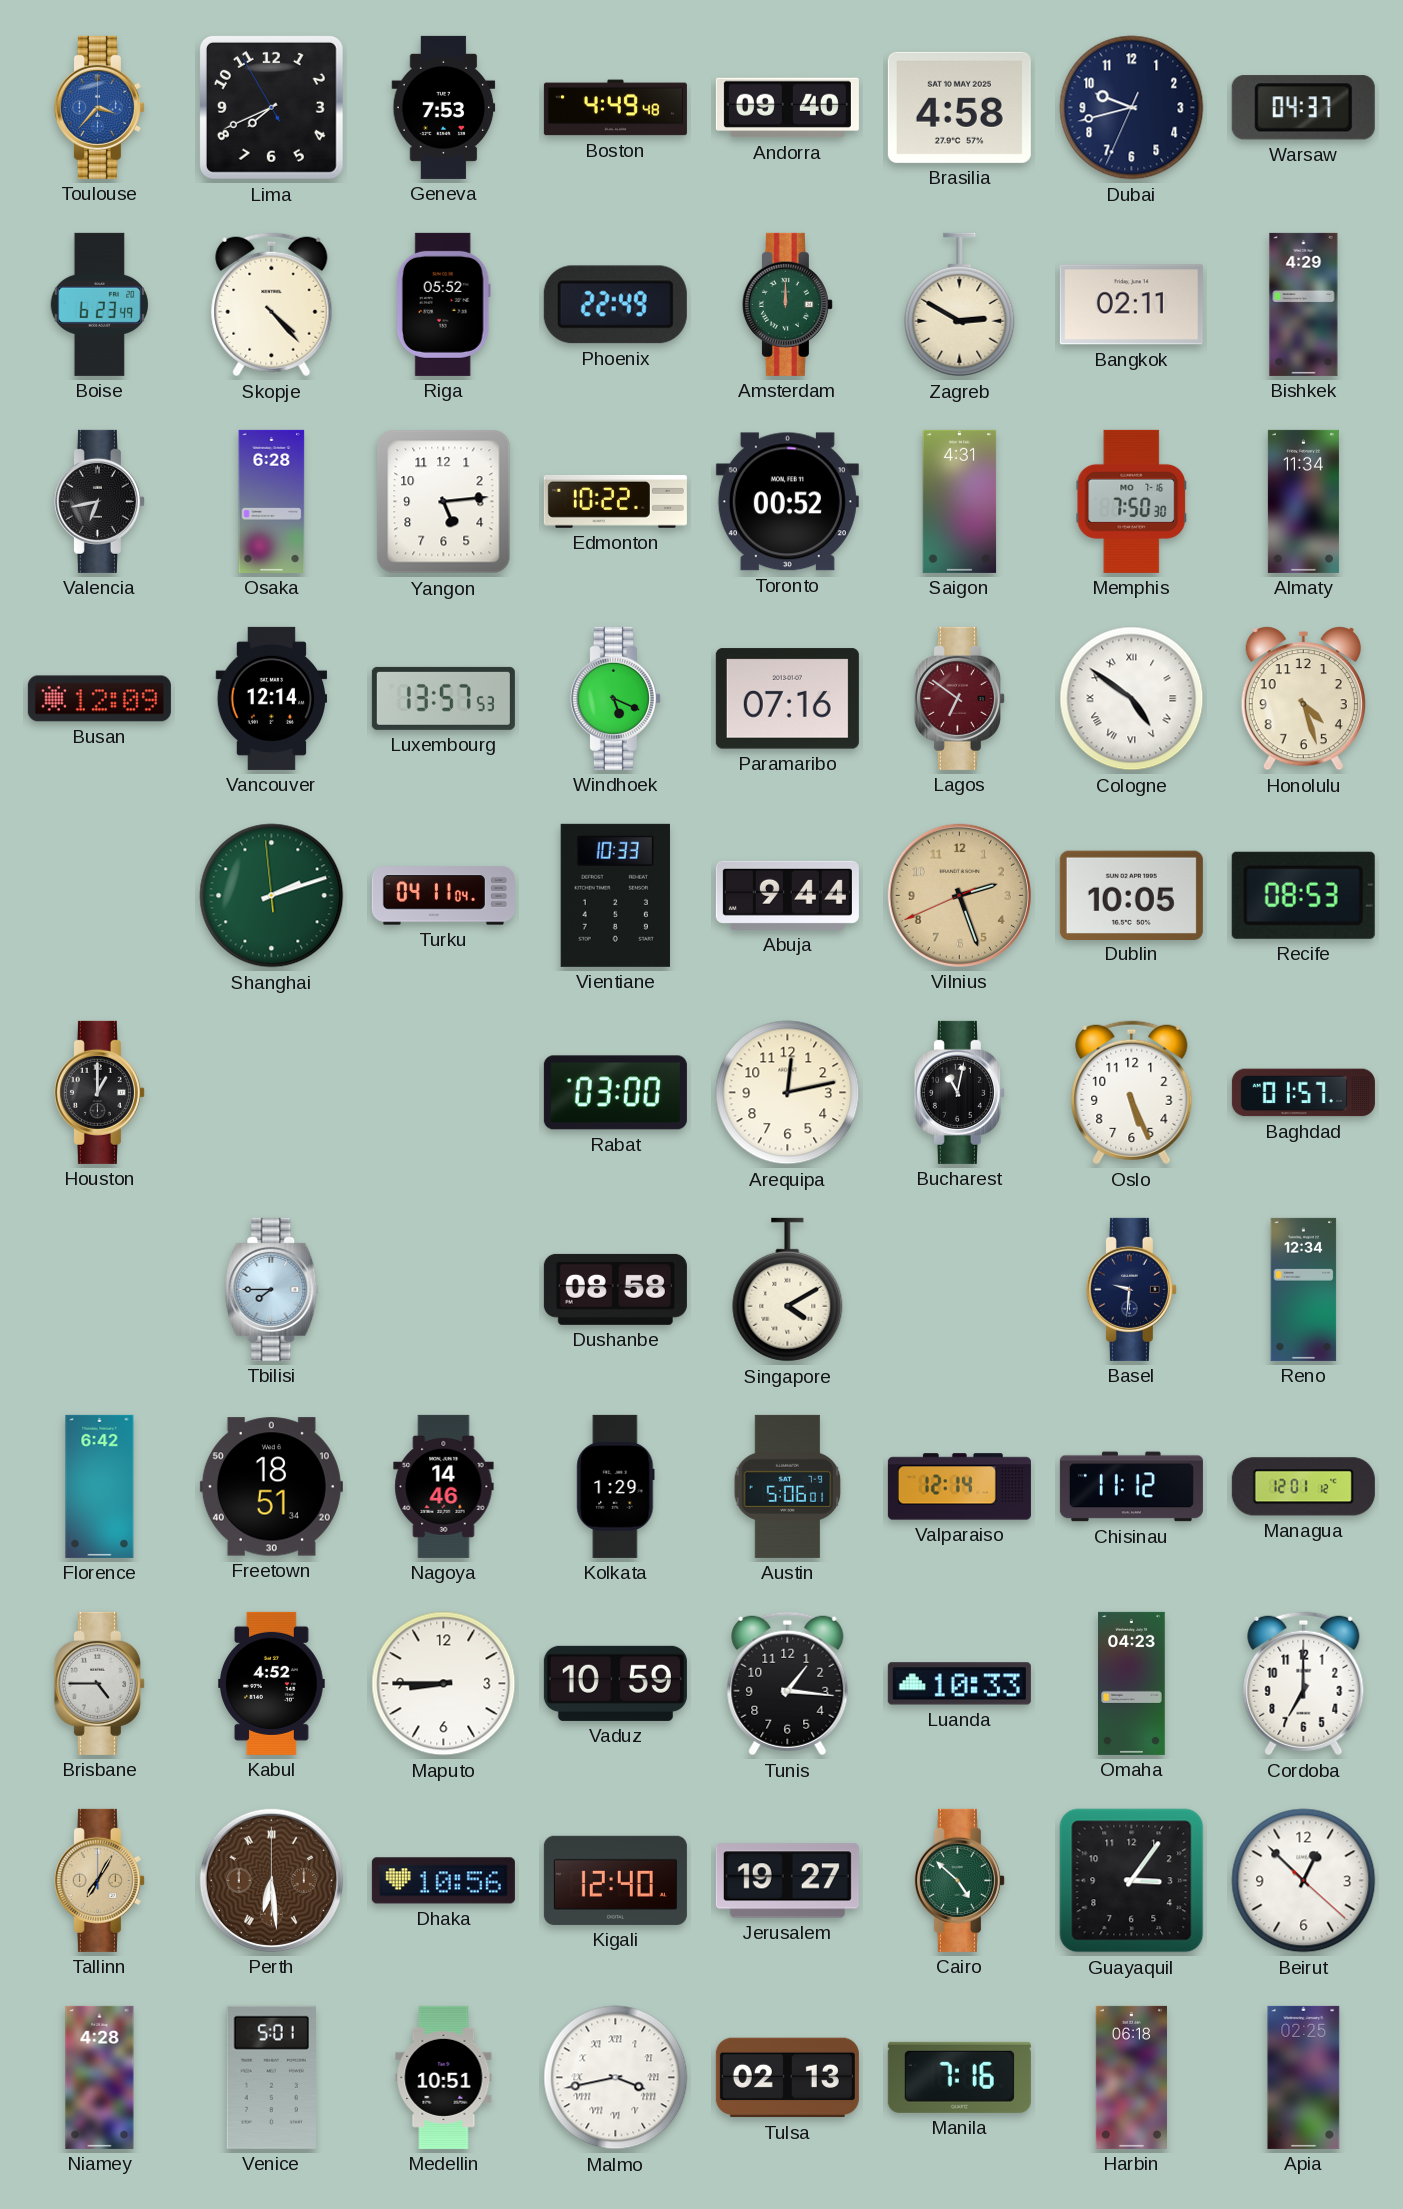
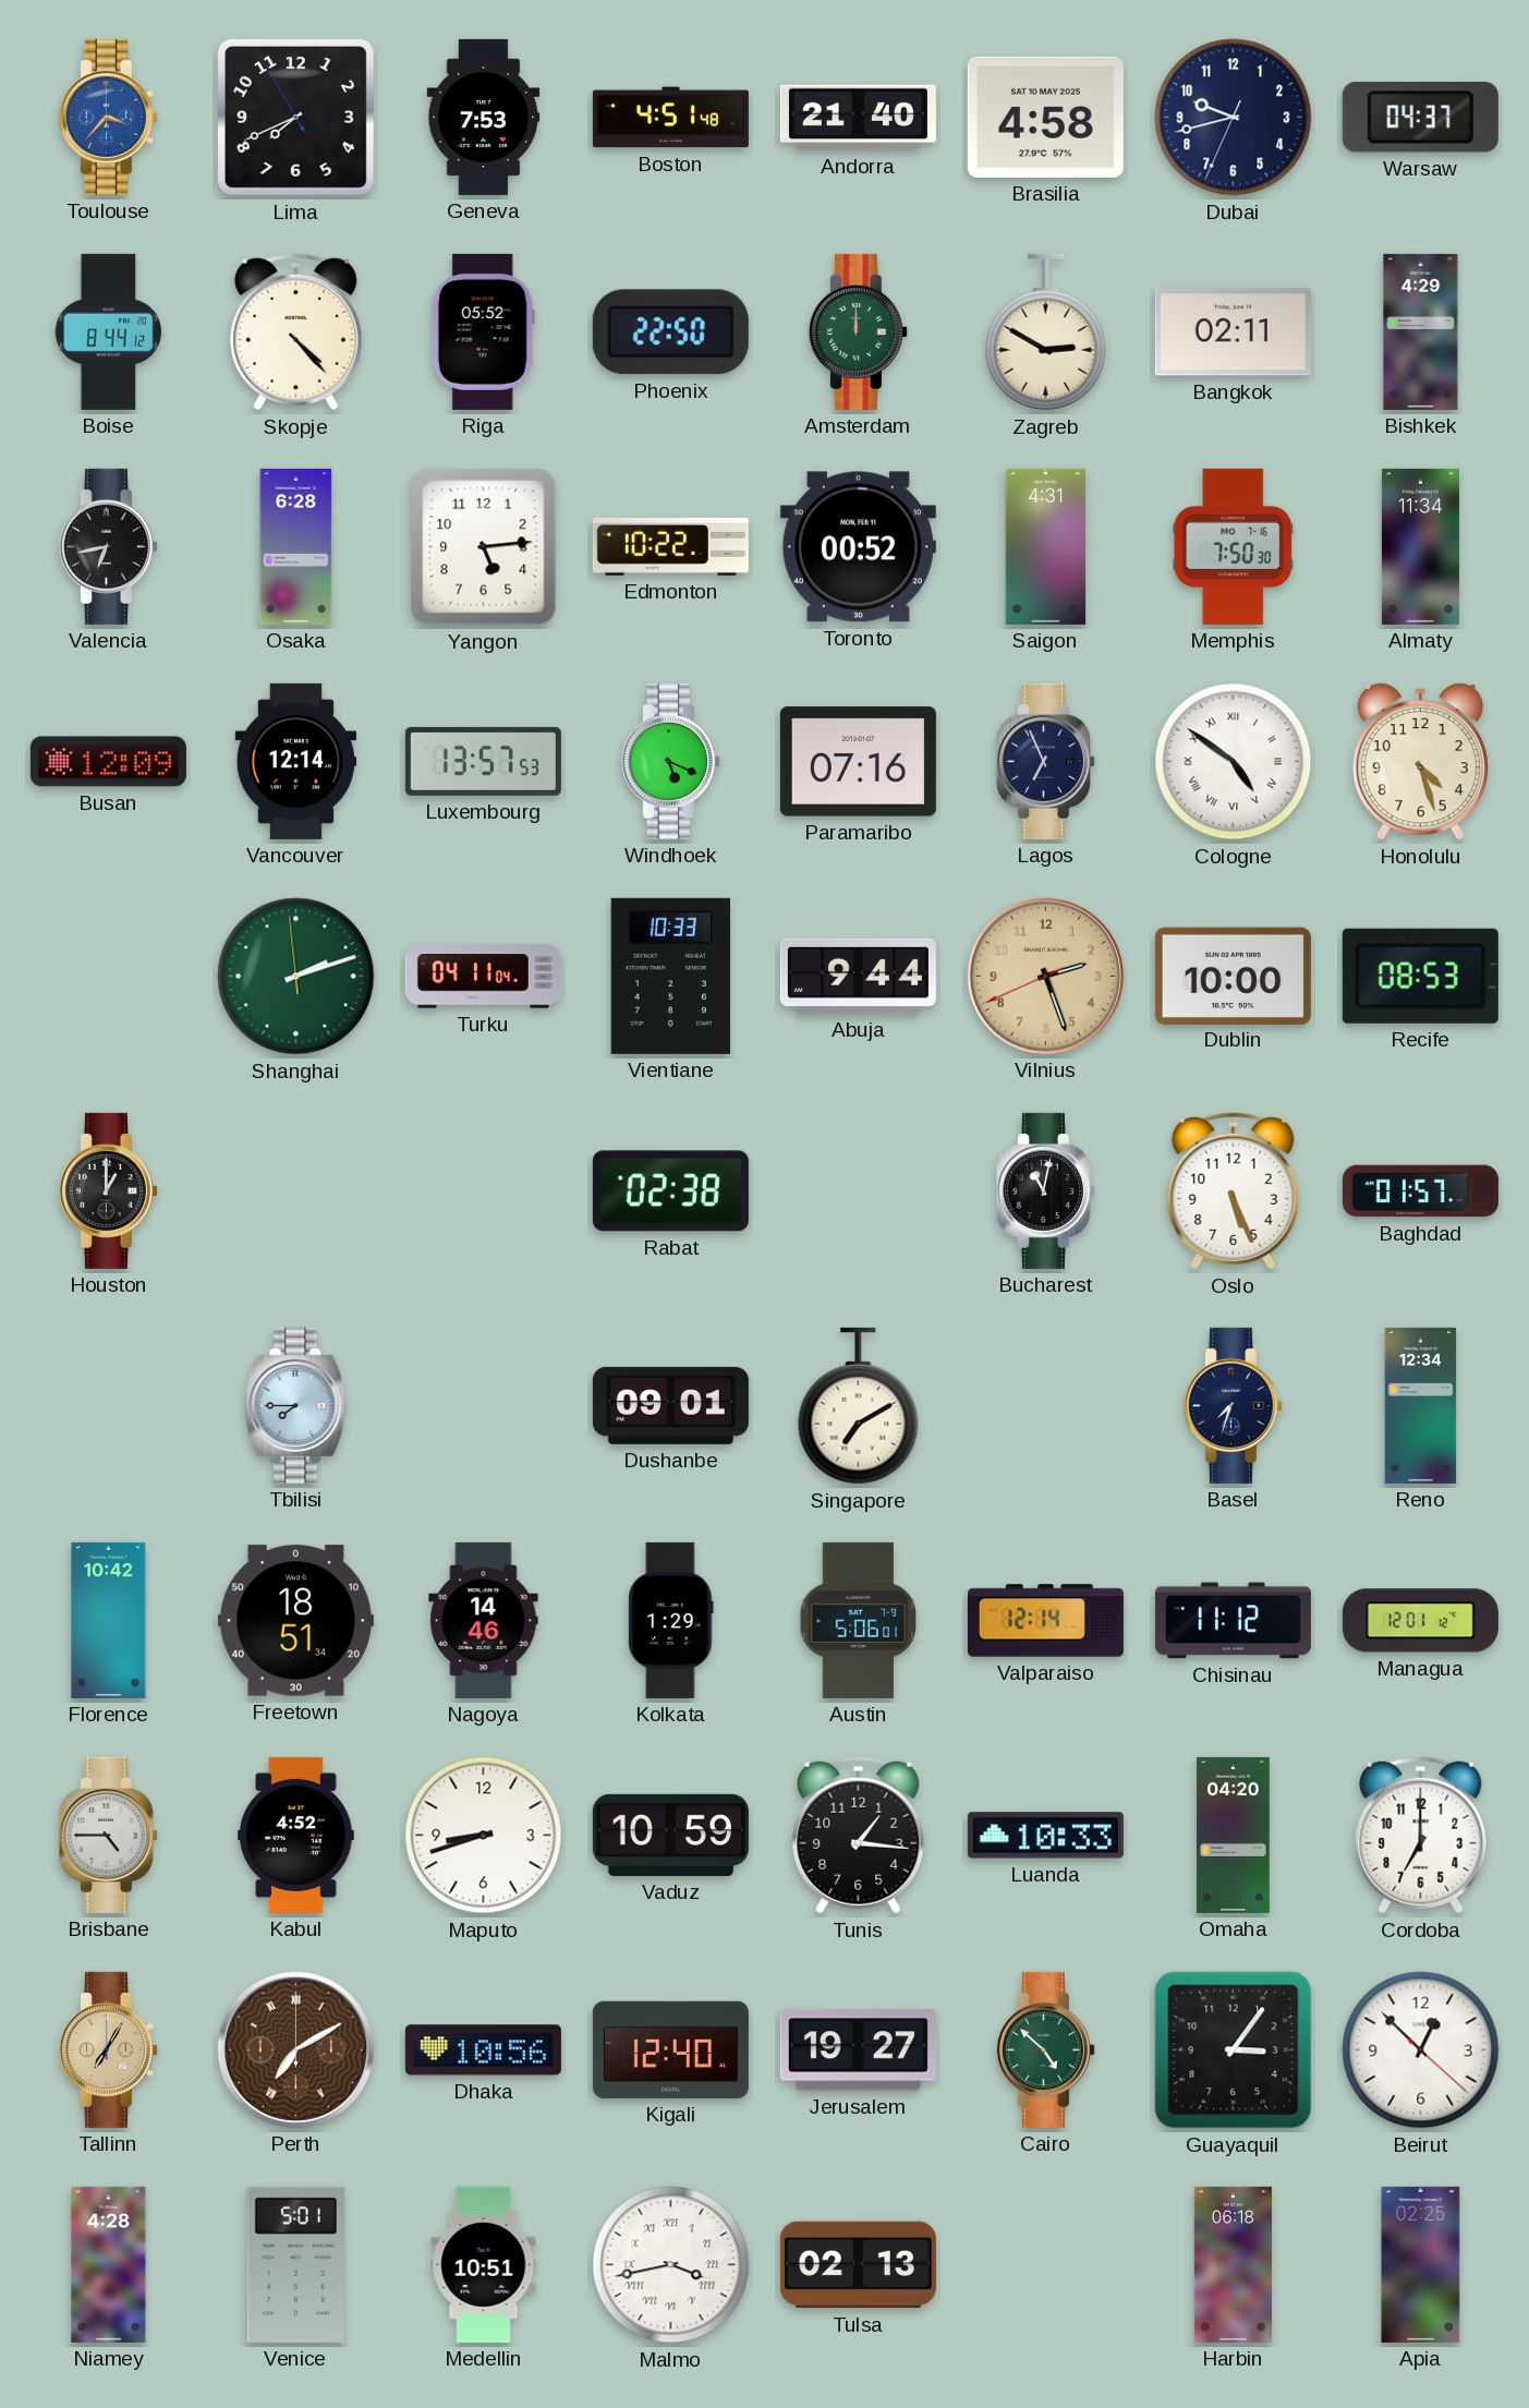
Boston: 4:49 -> 4:51 (670, 118)
Andorra: 09:40 -> 21:40 (858, 118)
Boise: 6:23 -> 8:44 (108, 331)
Phoenix: 22:49 -> 22:50 (670, 332)
Lagos: 6:51 -> 6:56 (1045, 761)
Lagos dial: burgundy -> navy (1045, 761)
Dublin: 10:05 -> 10:00 (1233, 976)
Rabat: 03:00 -> 02:38 (670, 1191)
Arequipa: 12:13 -> none (788, 1093)
Dushanbe: 08:58 -> 09:01 (670, 1405)
Singapore: 4:10 -> 7:10 (859, 1406)
Basel: 9:31 -> 7:33 (1233, 1405)
Florence: 6:42 -> 10:42 (109, 1620)
Maputo: 8:45 -> 8:42 (484, 1836)
Omaha: 04:23 -> 04:20 (1234, 1835)
Perth: 6:29 -> 7:10 (295, 2049)
Manila: 7:16 -> none (959, 2077)
